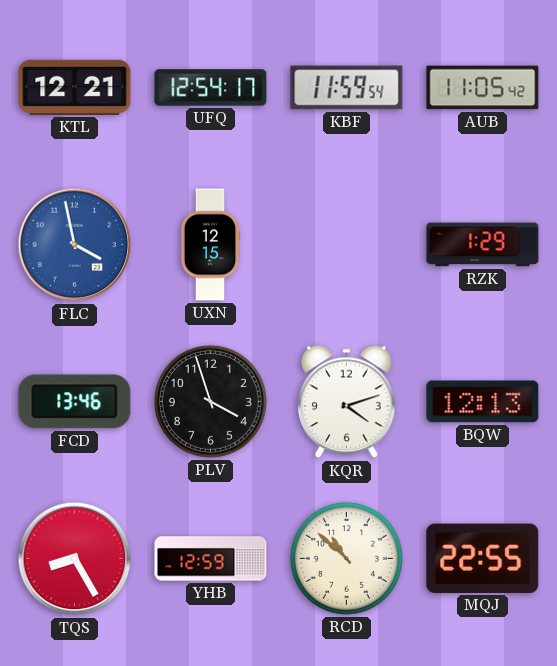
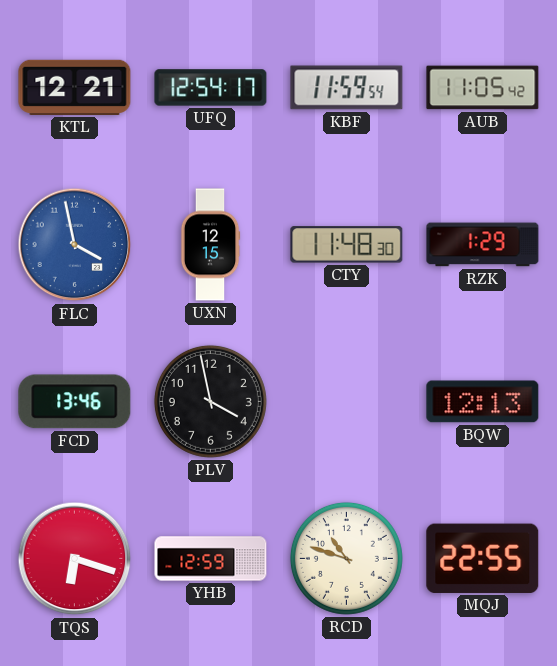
CTY: none -> 11:48 (347, 245)
PLV: 3:57 -> 3:58 (210, 401)
KQR: 4:12 -> none (347, 402)
TQS: 8:25 -> 6:18 (75, 559)
RCD: 10:52 -> 10:48 (346, 558)
